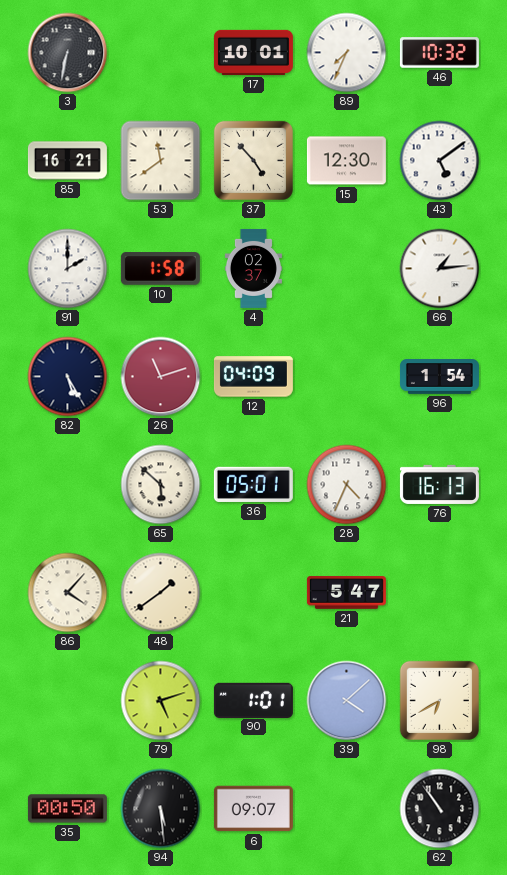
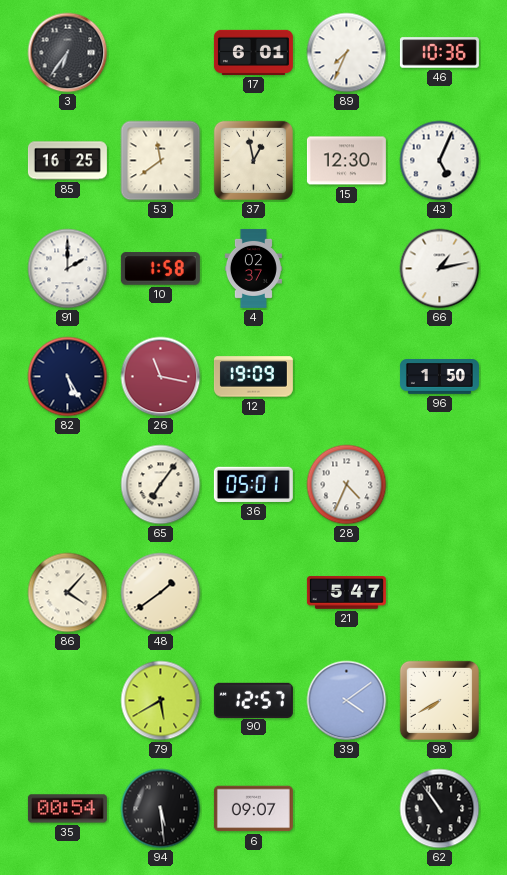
3: 6:32 -> 6:36 (68, 53)
17: 10:01 -> 6:01 (253, 52)
46: 10:32 -> 10:36 (439, 53)
85: 16:21 -> 16:25 (67, 161)
37: 4:53 -> 12:58 (253, 160)
43: 5:09 -> 5:04 (440, 161)
66: 1:14 -> 1:13 (440, 269)
26: 11:12 -> 11:17 (161, 377)
12: 04:09 -> 19:09 (253, 377)
96: 1:54 -> 1:50 (439, 377)
65: 5:52 -> 7:06 (161, 485)
76: 16:13 -> none (439, 484)
79: 5:12 -> 5:40 (161, 701)
90: 1:01 -> 12:57 (253, 700)
39: 4:08 -> 4:09 (347, 701)
98: 6:40 -> 7:40 (439, 700)
35: 00:50 -> 00:54 (67, 809)
